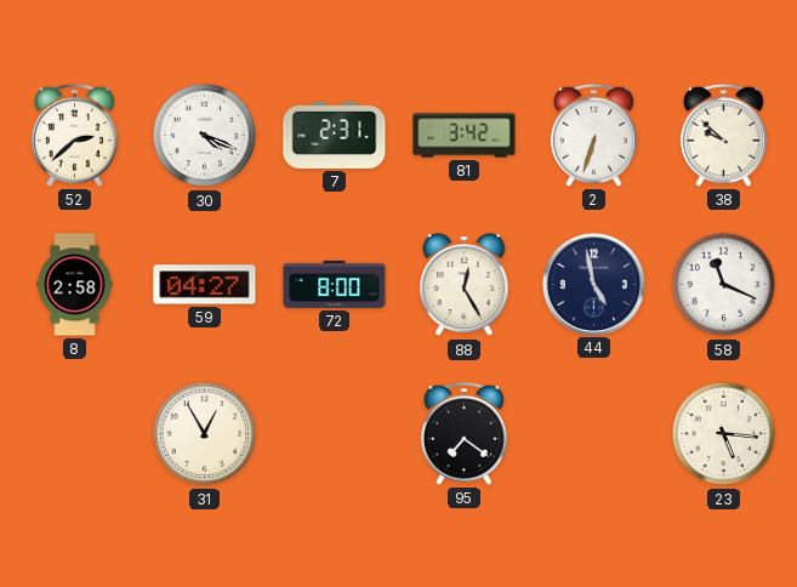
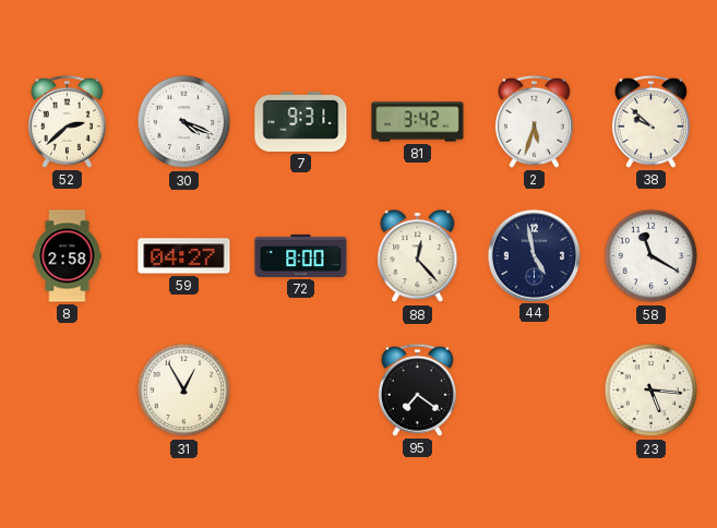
7: 2:31 -> 9:31 (301, 121)
2: 6:33 -> 5:33 (534, 121)
88: 12:25 -> 12:23 (418, 256)
58: 11:19 -> 11:20 (652, 256)
